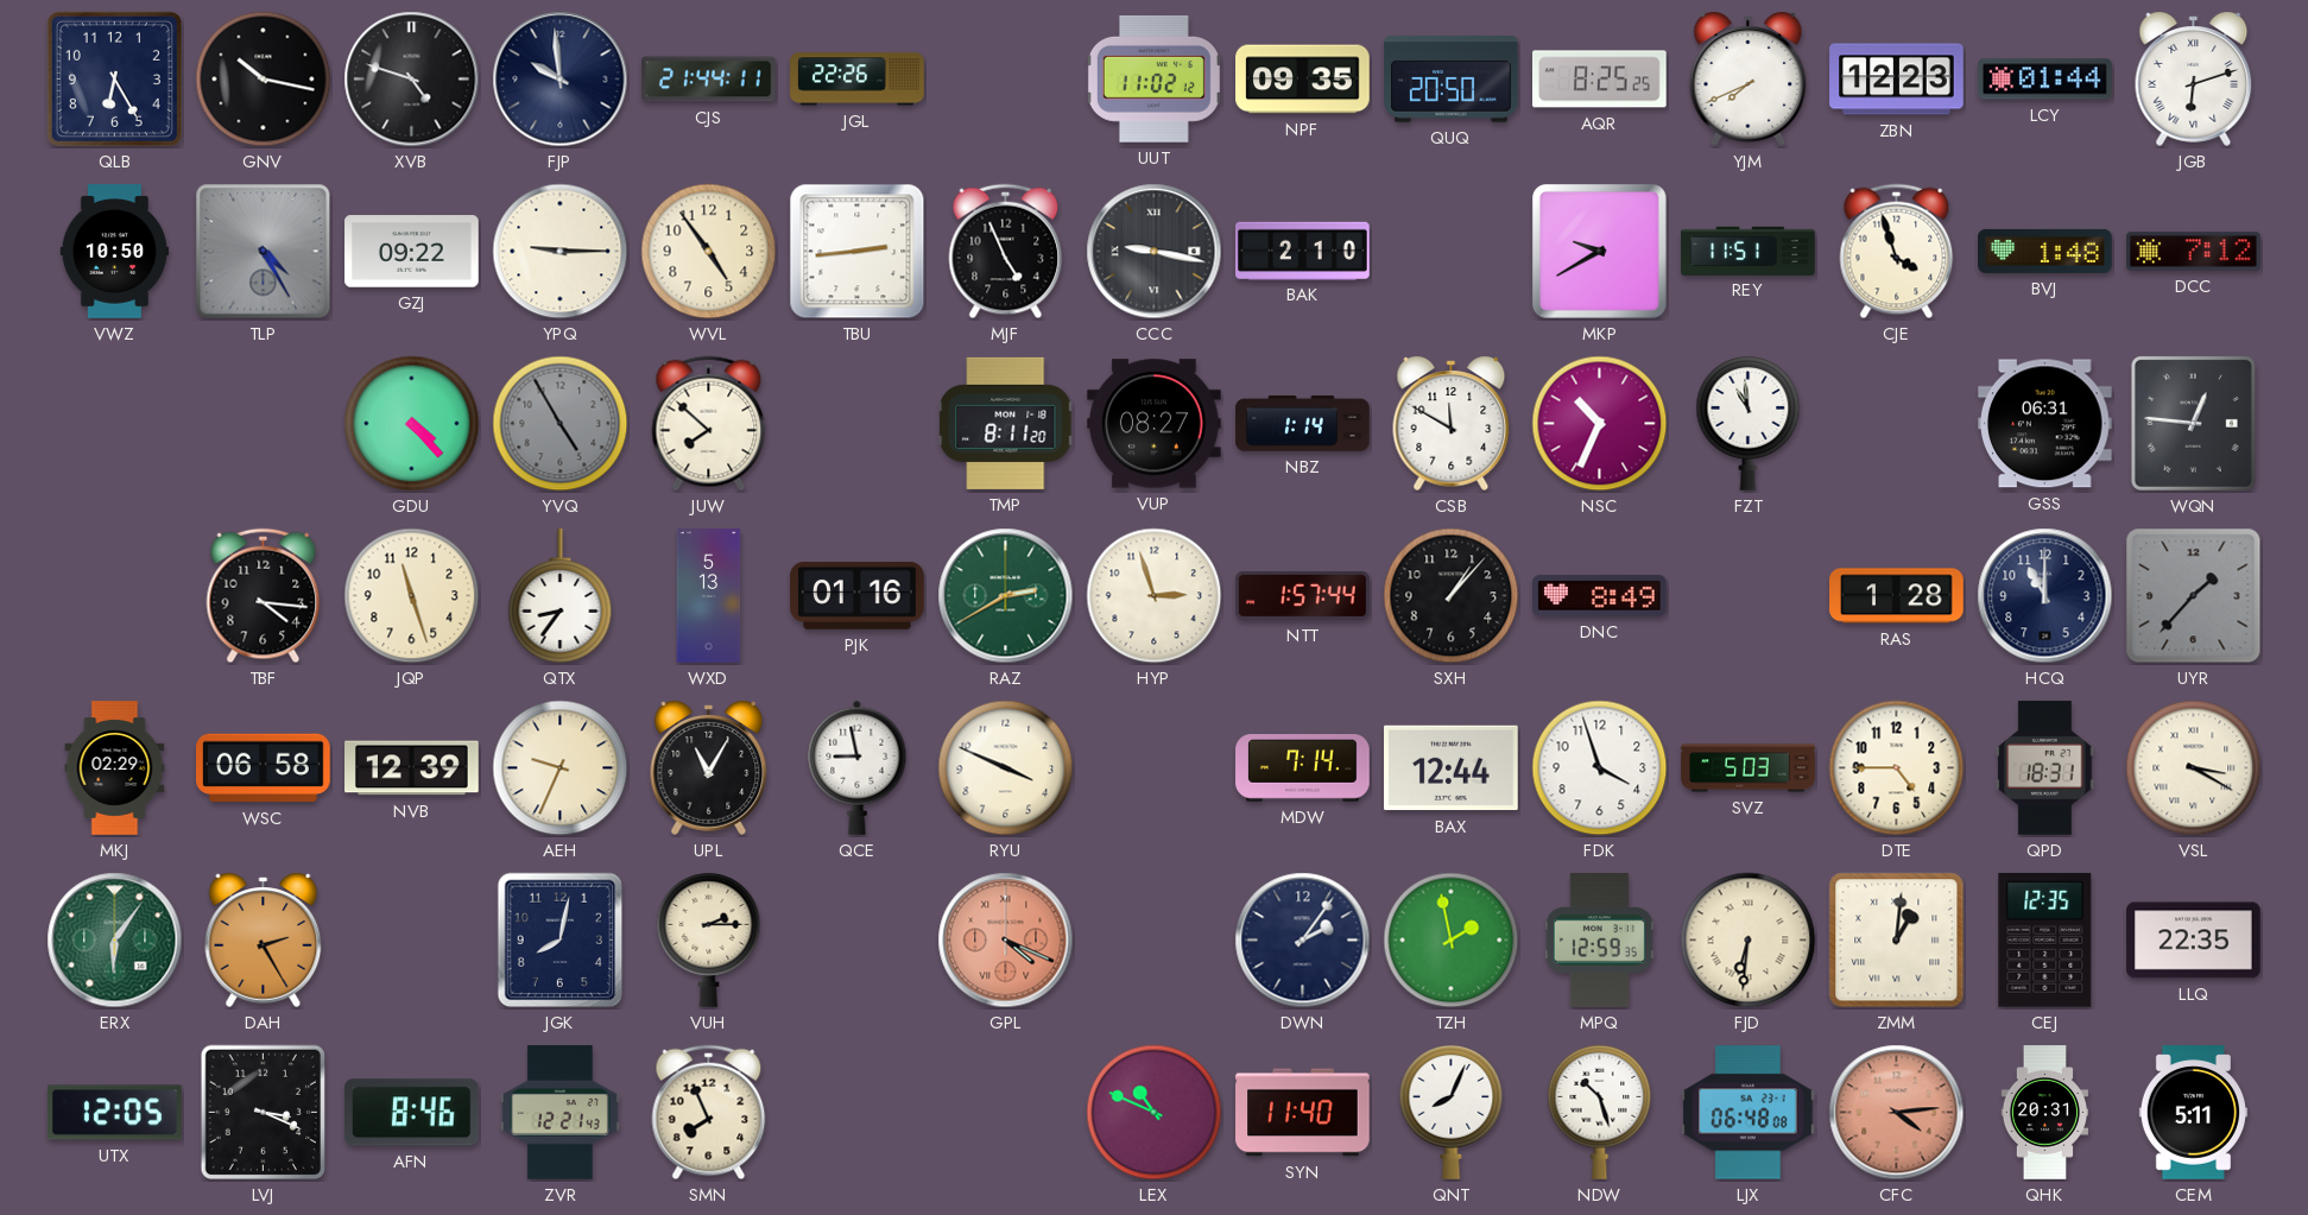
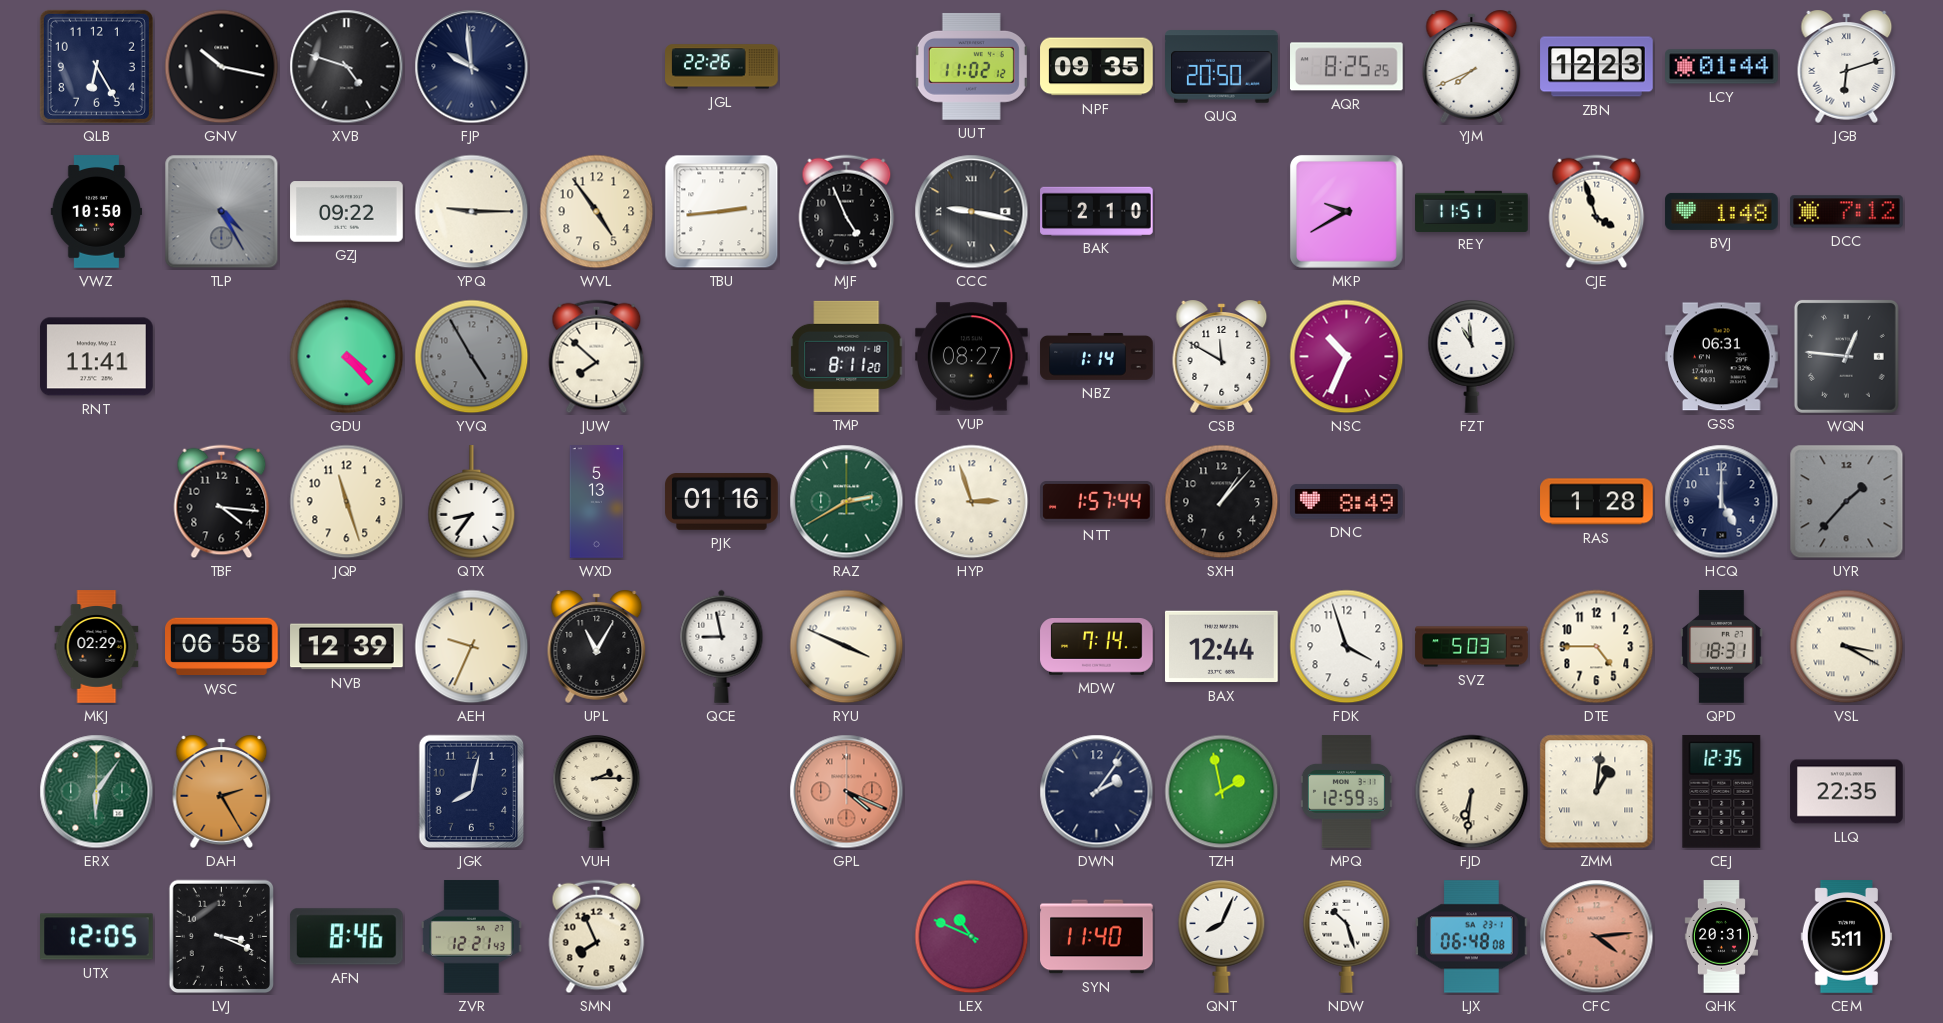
CJS: 21:44 -> none (709, 80)
RNT: none -> 11:41 (97, 357)
HCQ: 11:00 -> 5:00 (1722, 502)
